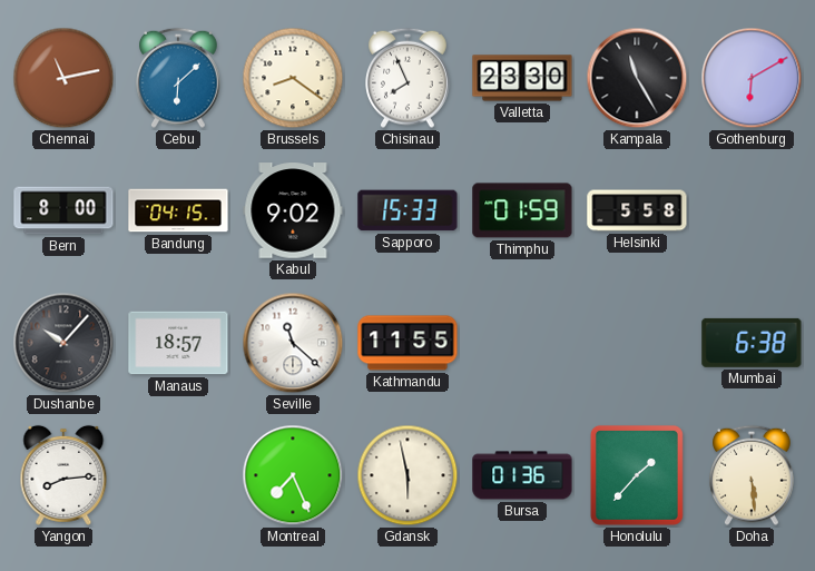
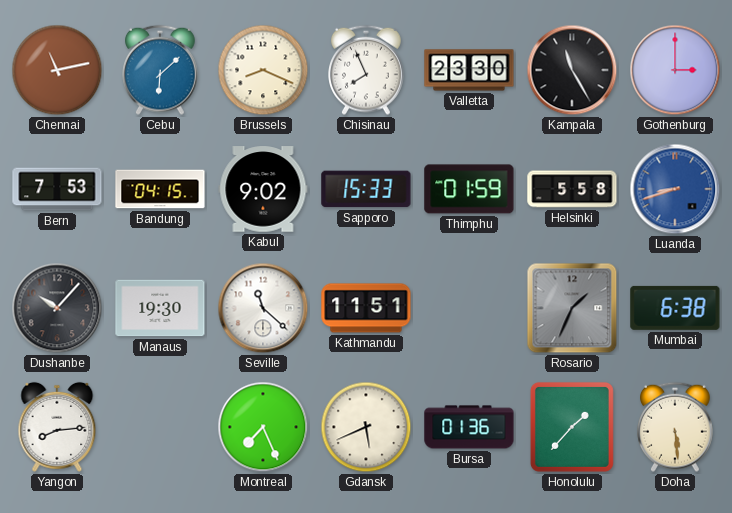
Brussels: 8:21 -> 8:19 (263, 70)
Gothenburg: 6:10 -> 3:00 (675, 70)
Bern: 8:00 -> 7:53 (57, 189)
Luanda: none -> 8:42 (675, 189)
Manaus: 18:57 -> 19:30 (160, 308)
Kathmandu: 11:55 -> 11:51 (366, 308)
Rosario: none -> 1:34 (572, 308)
Gdansk: 5:58 -> 5:41 (366, 427)
